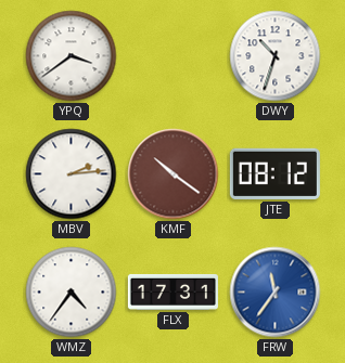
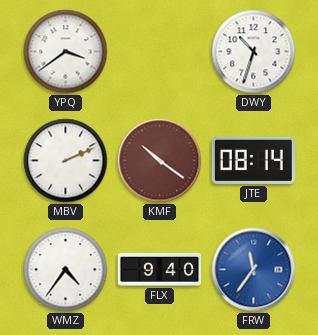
MBV: 2:14 -> 2:11 (66, 161)
JTE: 08:12 -> 08:14 (253, 160)
FLX: 17:31 -> 9:40 (159, 269)
